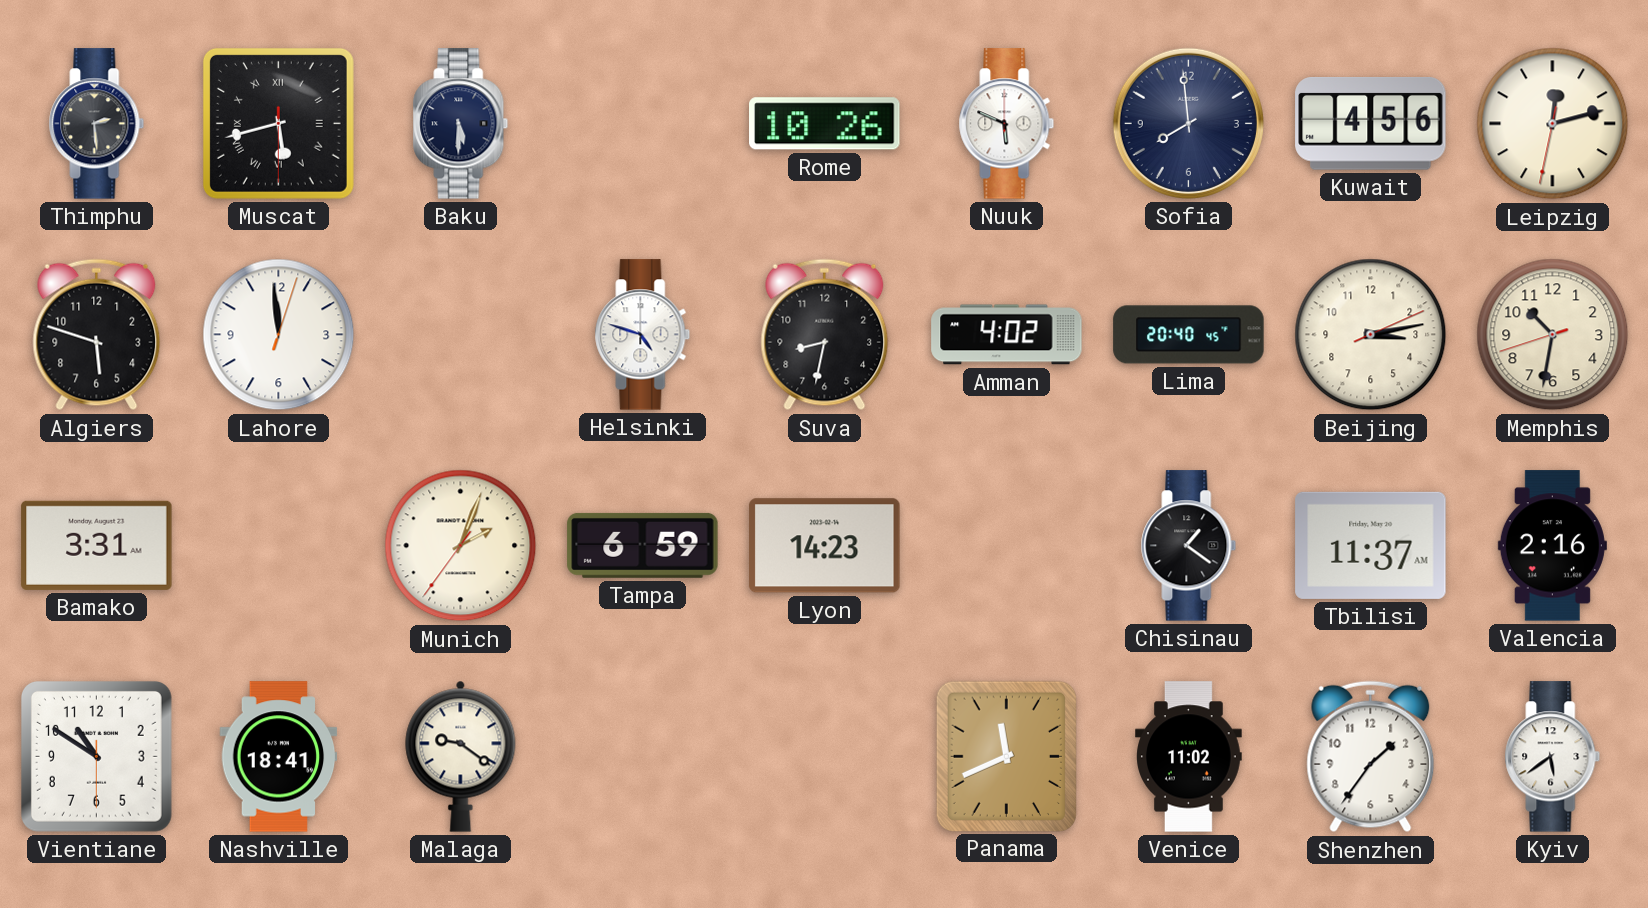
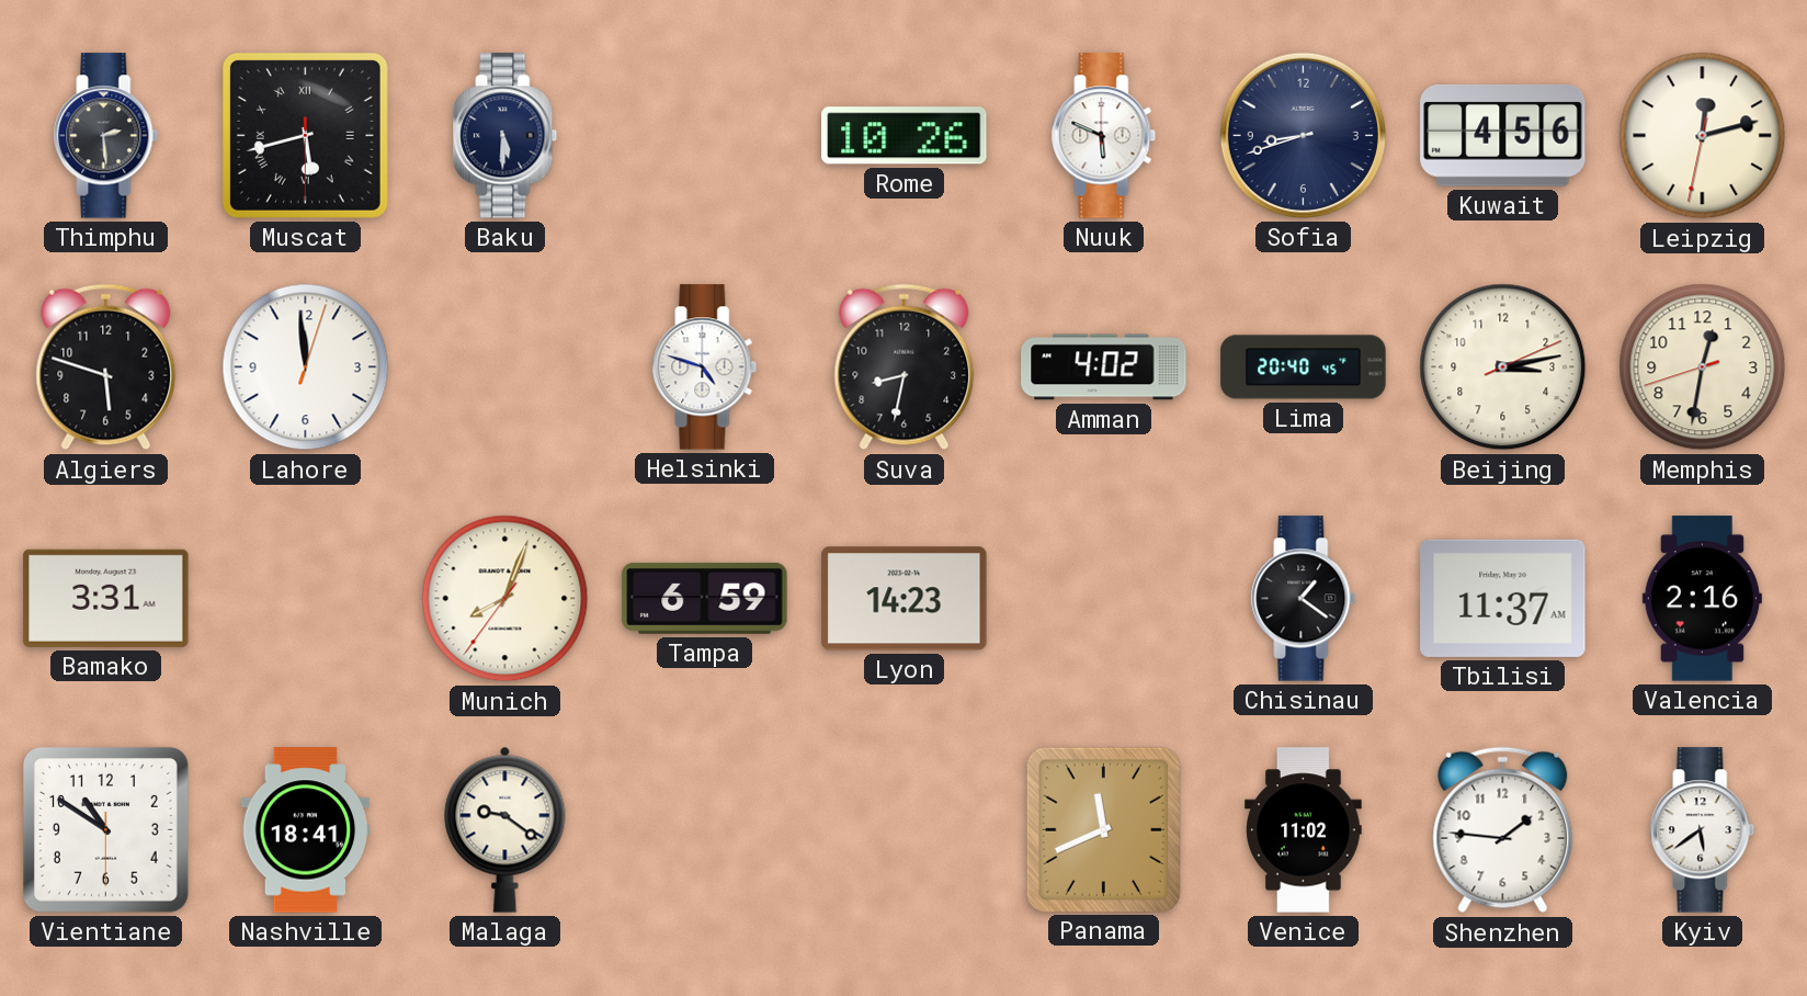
Sofia: 7:59 -> 8:42 (1303, 135)
Memphis: 10:31 -> 12:31 (1703, 367)
Munich: 2:03 -> 8:03 (505, 599)
Shenzhen: 1:36 -> 1:46 (1503, 830)
